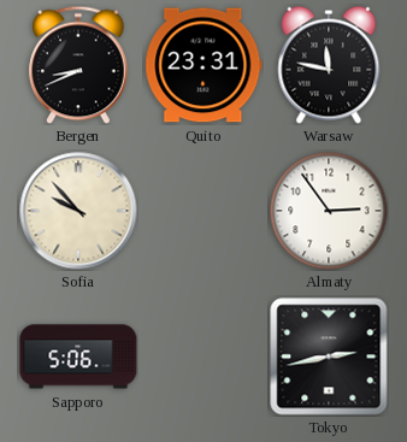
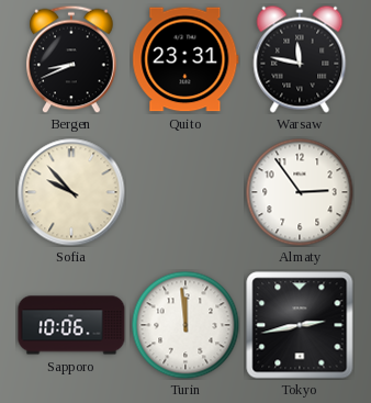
Sapporo: 5:06 -> 10:06 (71, 325)
Turin: none -> 11:59 (185, 325)
